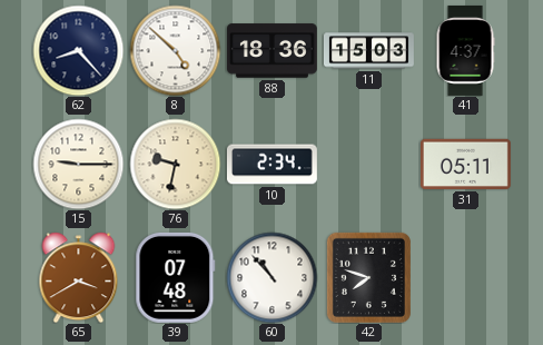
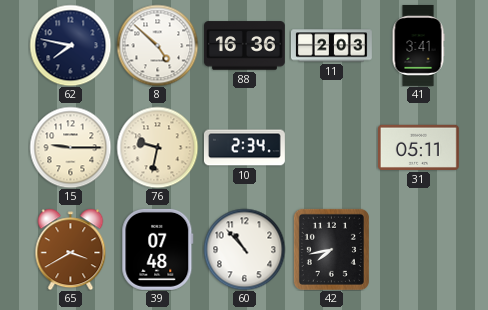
62: 8:23 -> 7:47 (70, 45)
88: 18:36 -> 16:36 (244, 46)
11: 15:03 -> 2:03 (331, 46)
41: 4:37 -> 3:41 (418, 45)
42: 7:48 -> 7:43 (331, 249)
